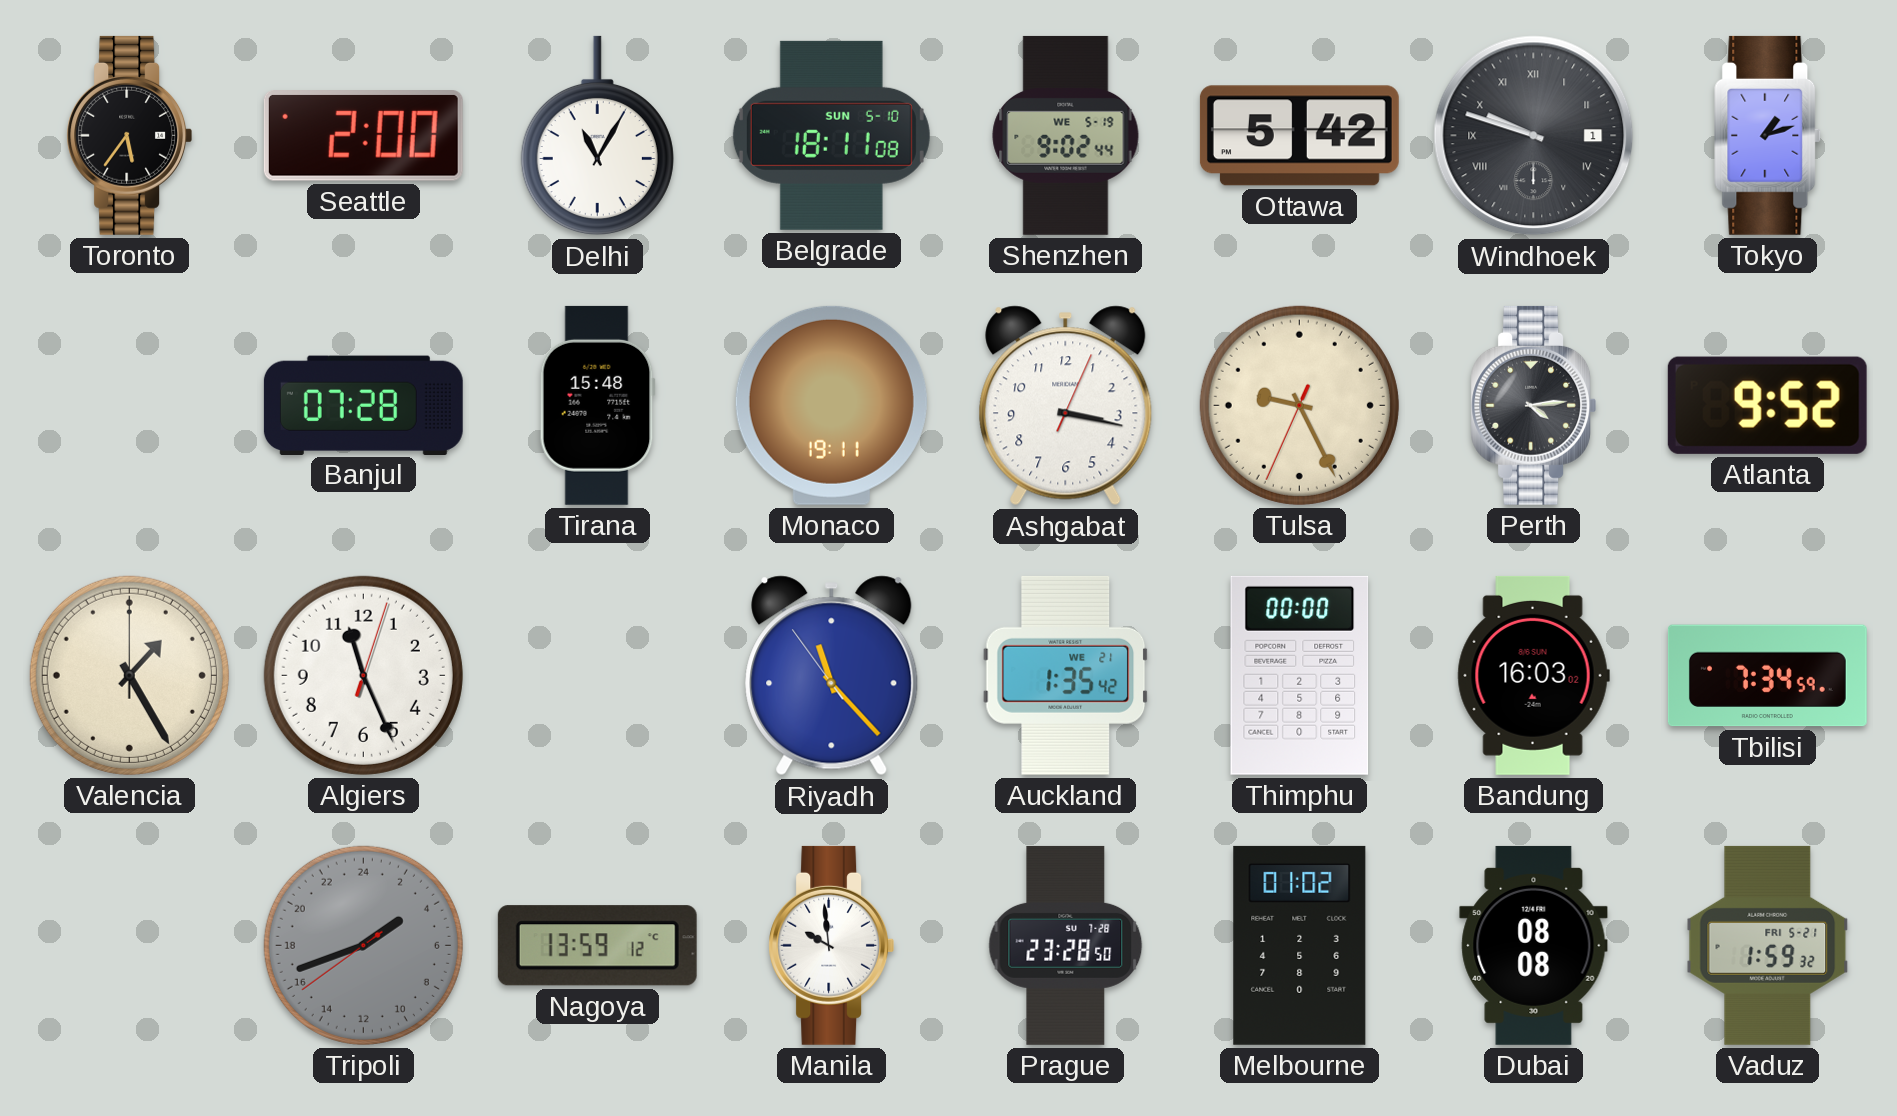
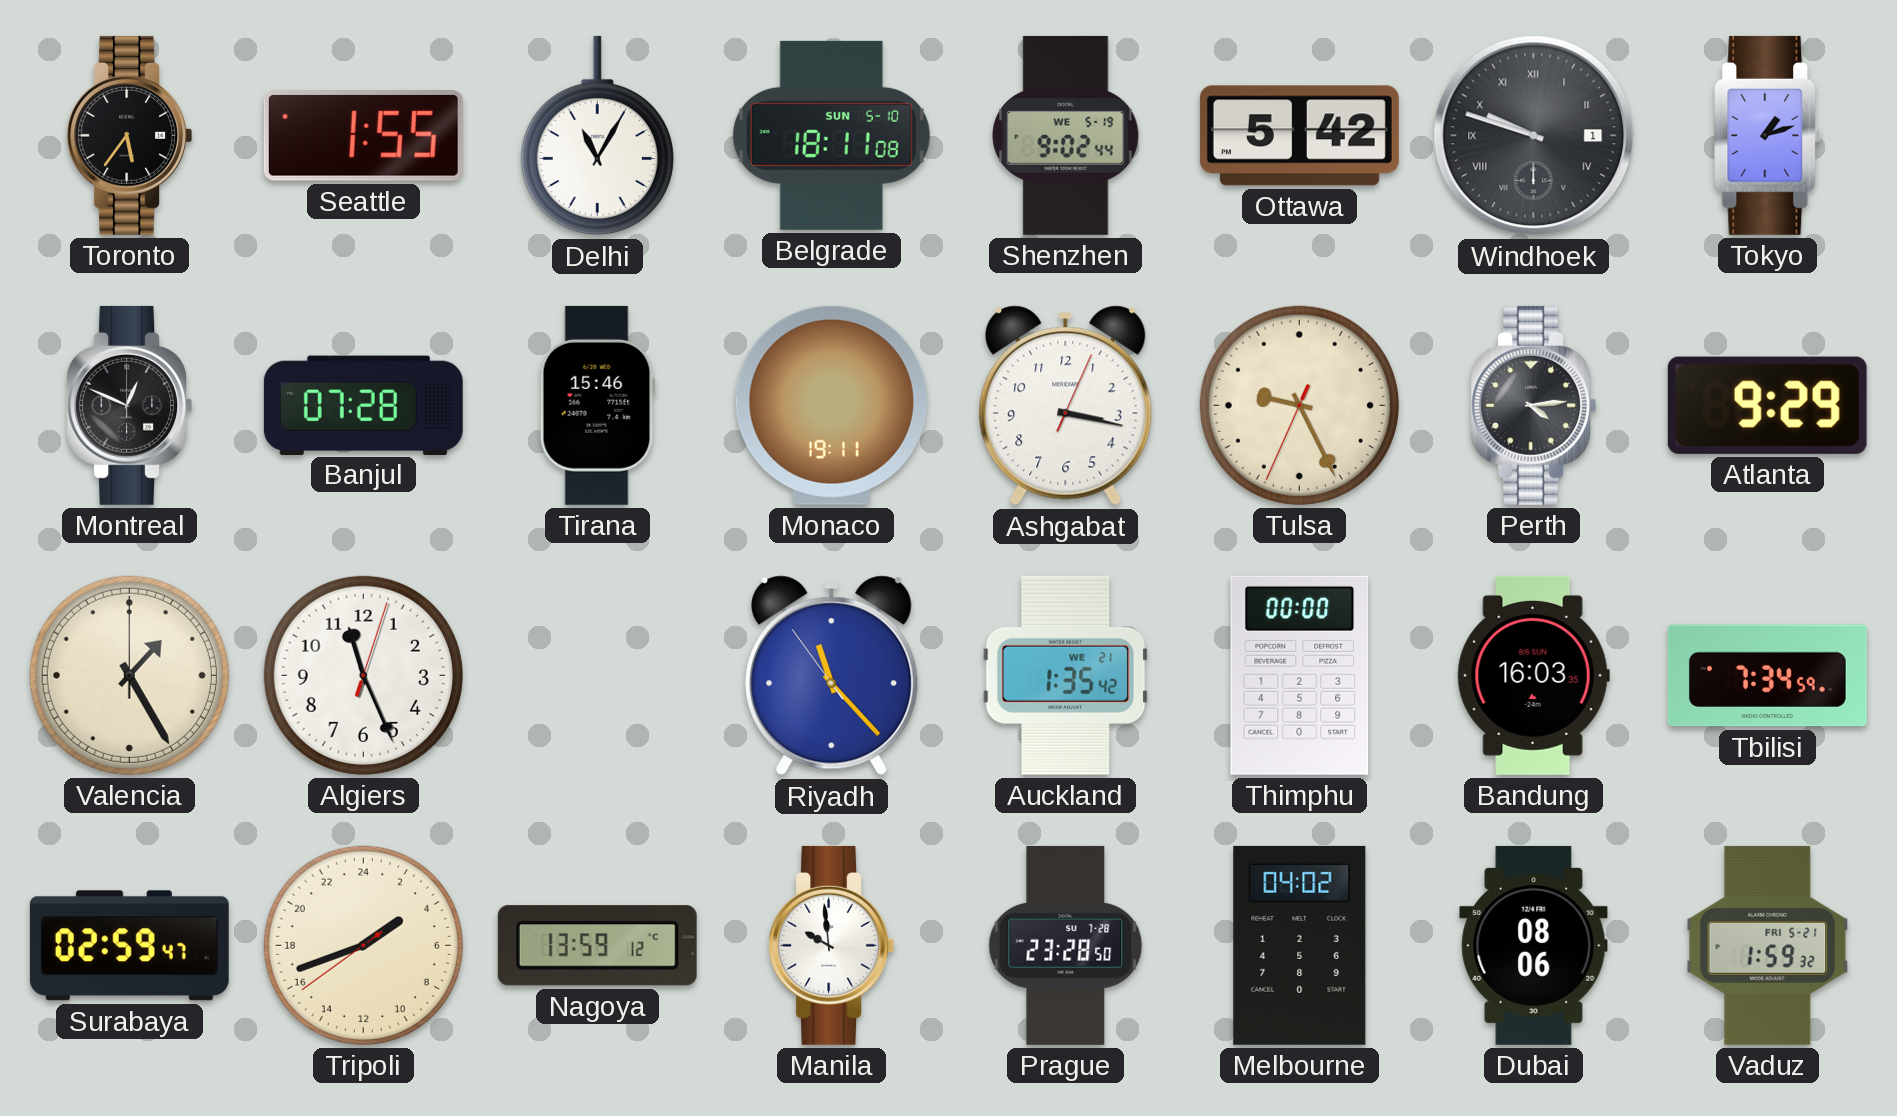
Seattle: 2:00 -> 1:55 (363, 136)
Montreal: none -> 12:49 (130, 405)
Tirana: 15:48 -> 15:46 (597, 405)
Atlanta: 9:52 -> 9:29 (1767, 405)
Bandung: 16:03:02 -> 16:03:35 (1533, 675)
Surabaya: none -> 02:59 (129, 946)
Tripoli dial: grey -> cream (363, 945)
Melbourne: 01:02 -> 04:02 (1300, 945)
Dubai: 08:08 -> 08:06 (1534, 945)
